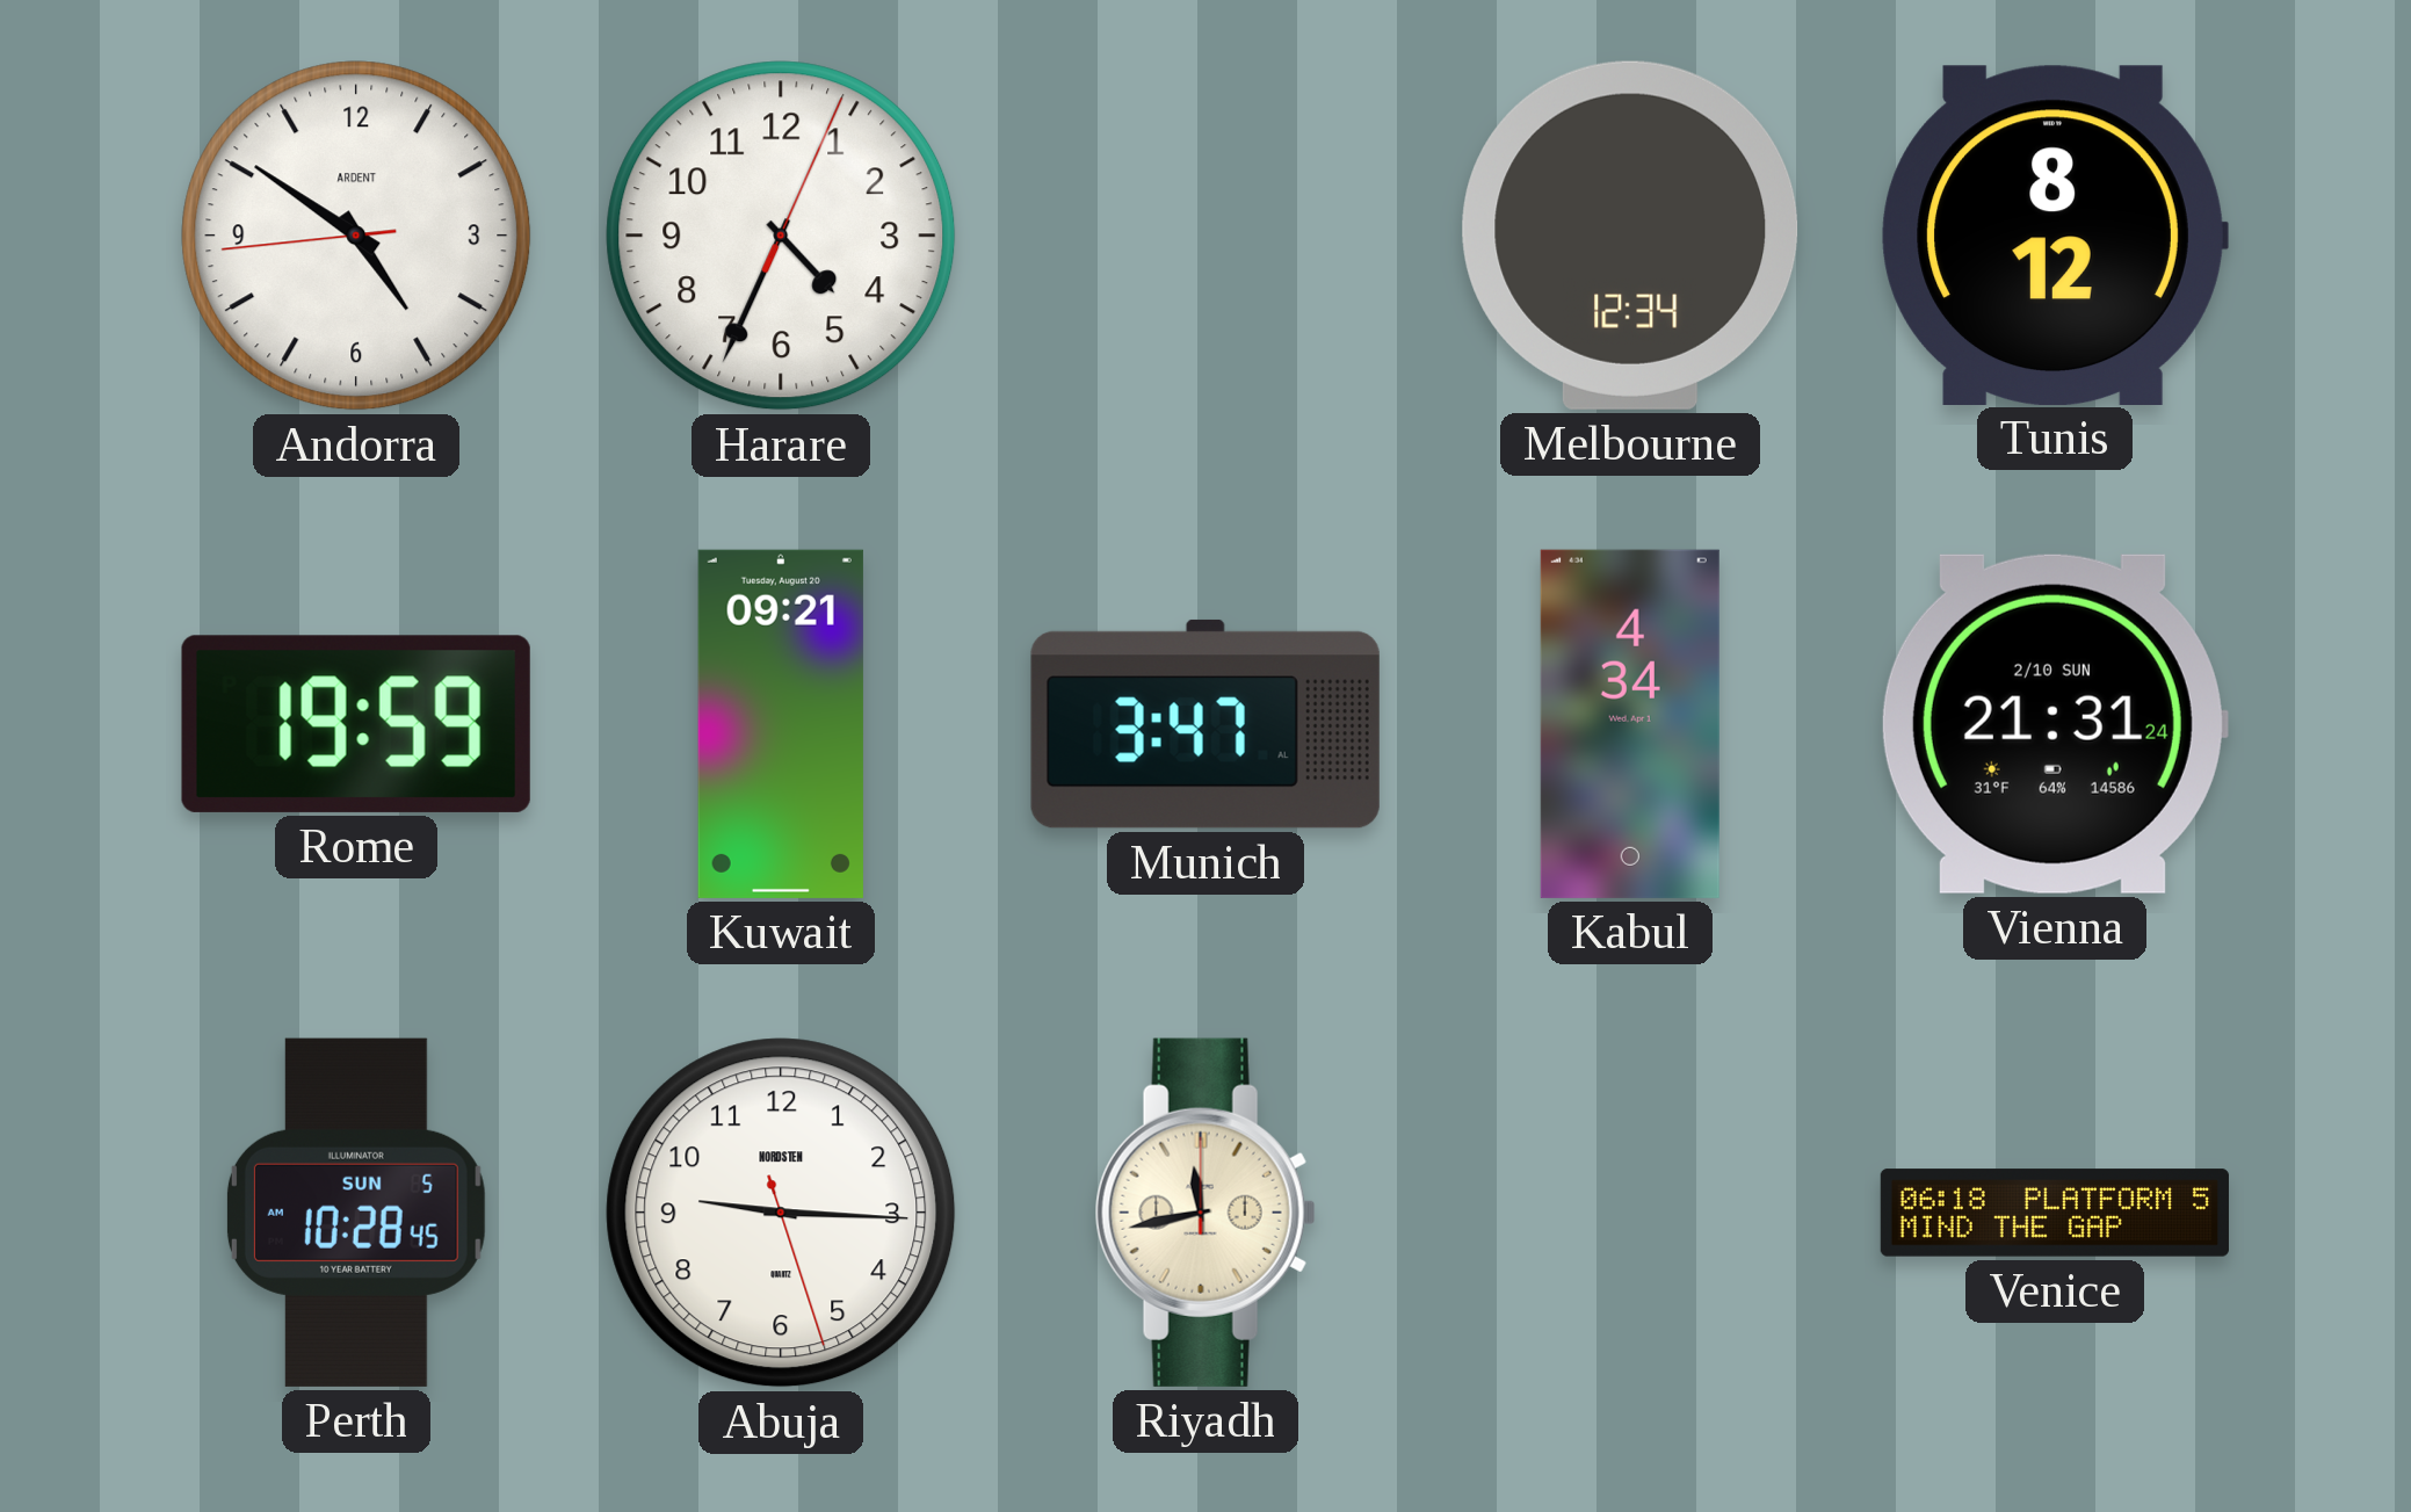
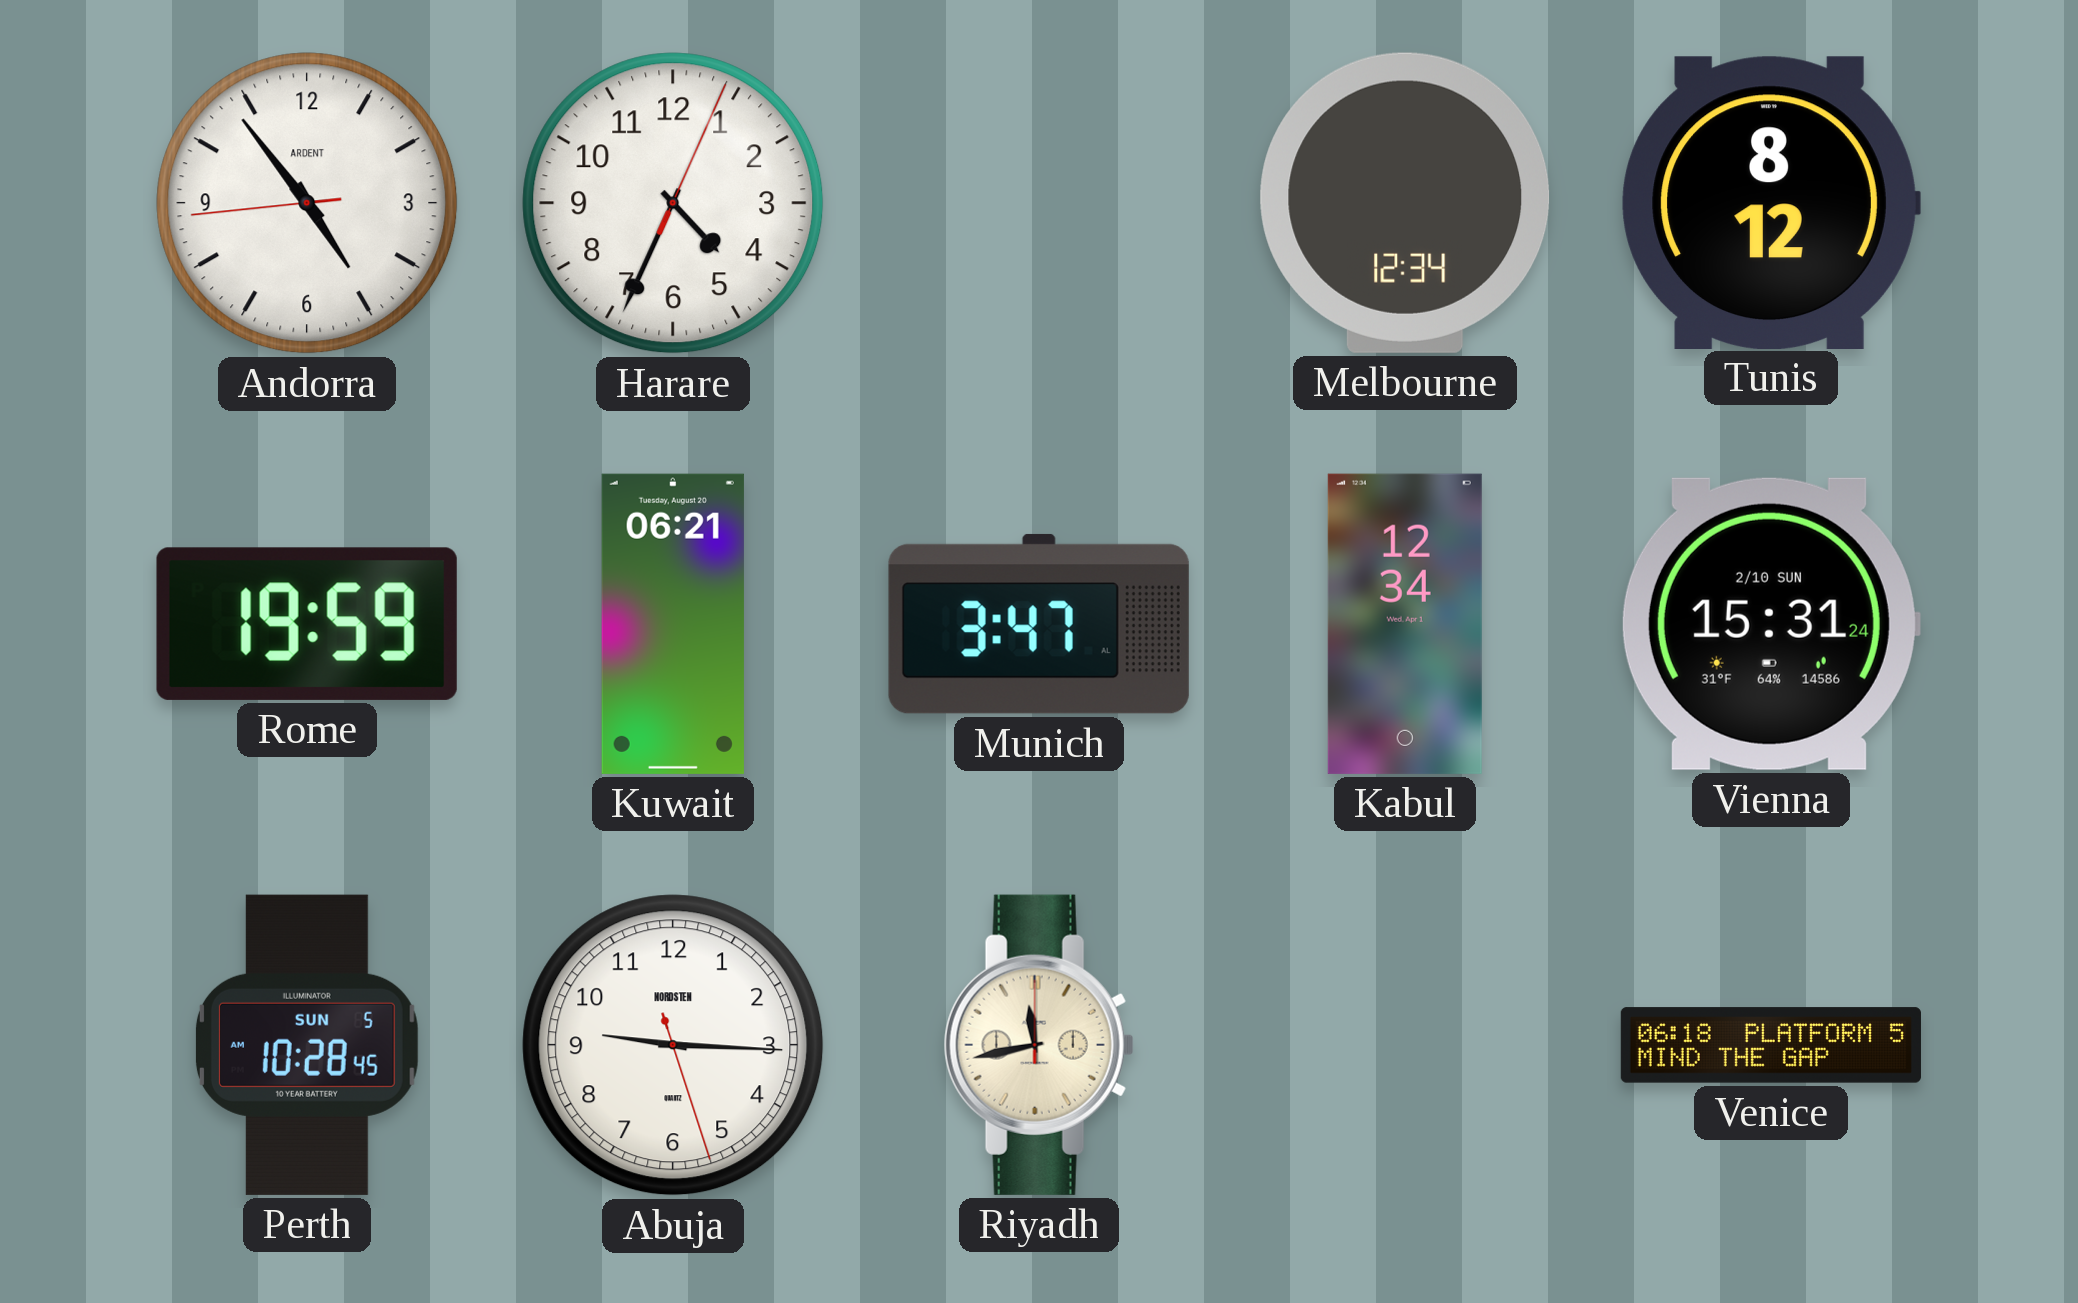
Andorra: 4:50 -> 4:53 (307, 203)
Kuwait: 09:21 -> 06:21 (673, 624)
Kabul: 4:34 -> 12:34 (1405, 624)
Vienna: 21:31 -> 15:31 (1770, 624)
